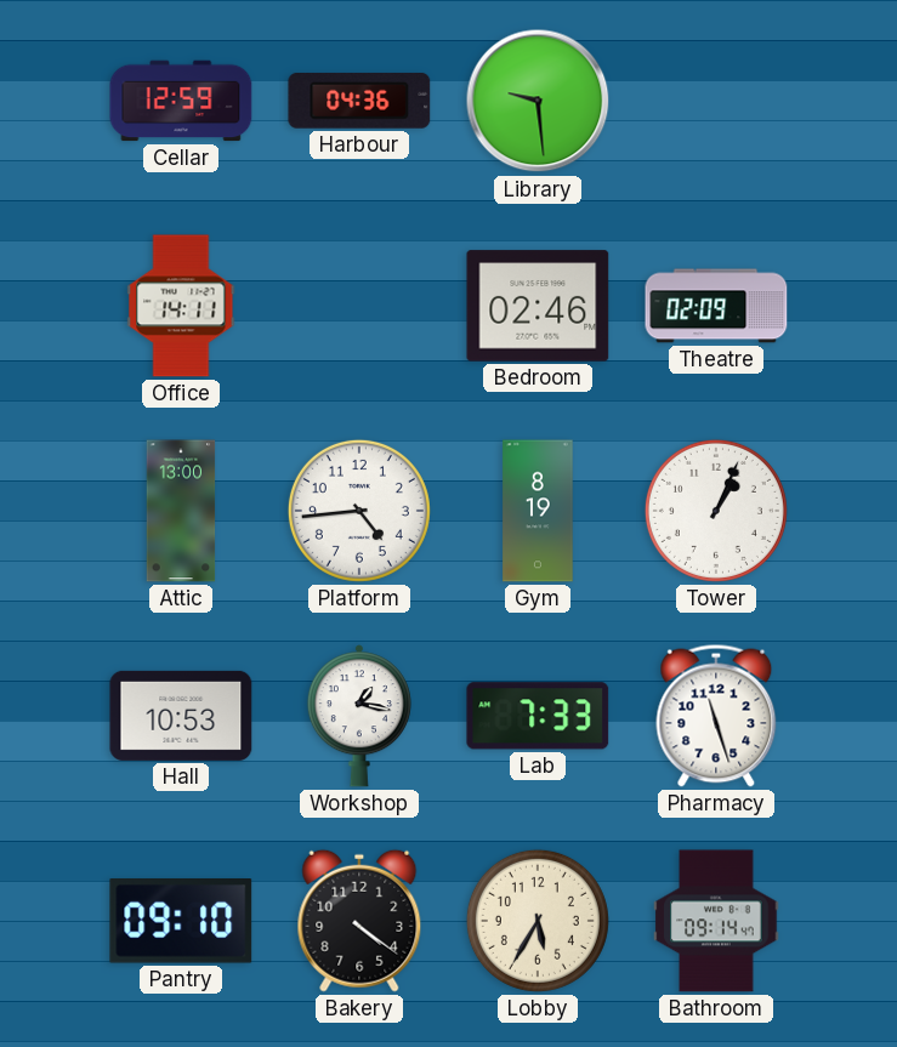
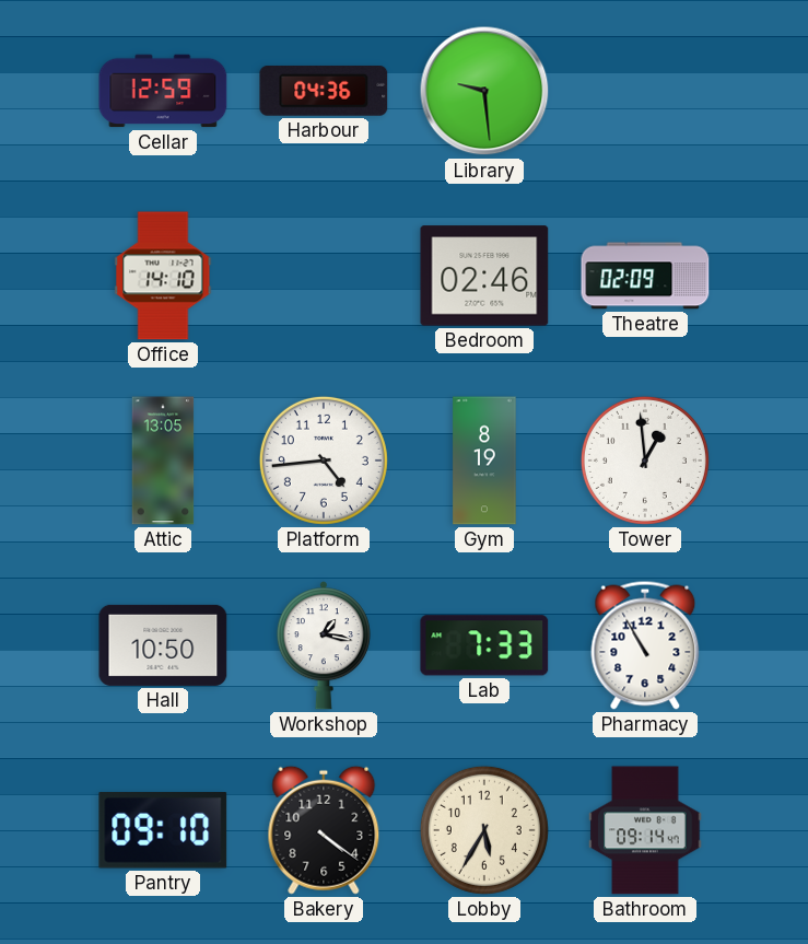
Office: 14:11 -> 14:10 (163, 276)
Attic: 13:00 -> 13:05 (163, 461)
Tower: 1:04 -> 12:59 (645, 461)
Hall: 10:53 -> 10:50 (163, 645)
Pharmacy: 11:27 -> 10:55 (645, 645)
